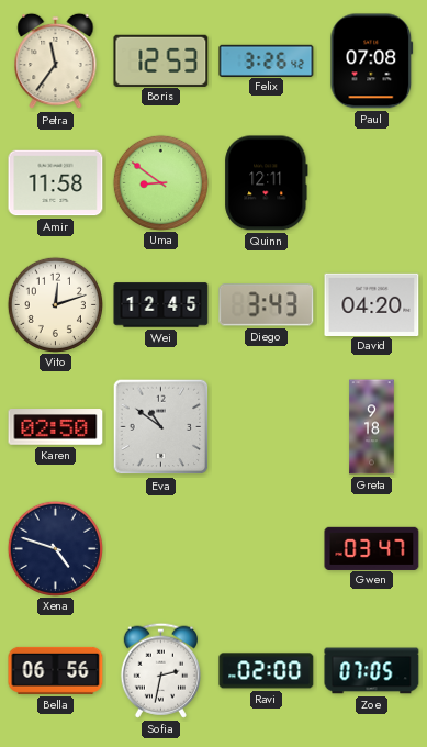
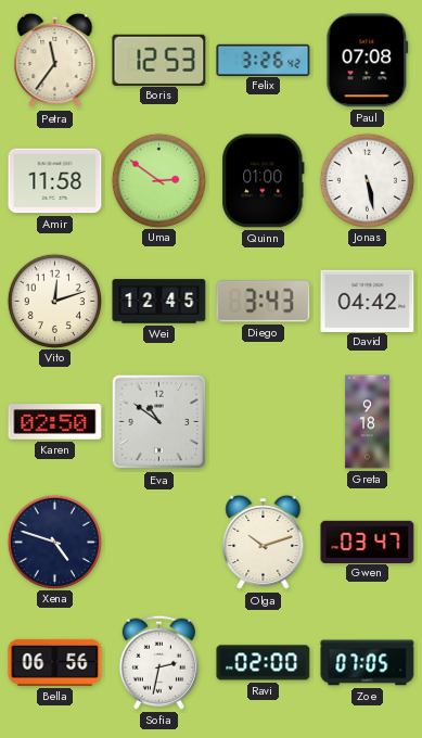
Uma: 8:51 -> 2:51 (158, 180)
Quinn: 12:11 -> 01:00 (264, 181)
Jonas: none -> 5:28 (367, 180)
David: 04:20 -> 04:42 (368, 301)
Olga: none -> 10:12 (264, 543)
